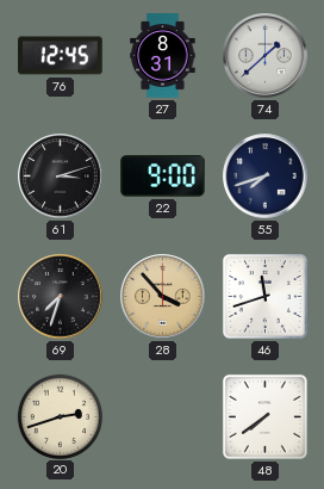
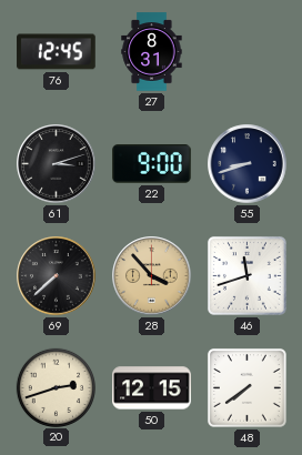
74: 1:38 -> none (266, 56)
55: 7:42 -> 8:42 (248, 164)
69: 7:33 -> 7:38 (57, 276)
50: none -> 12:15 (152, 388)
